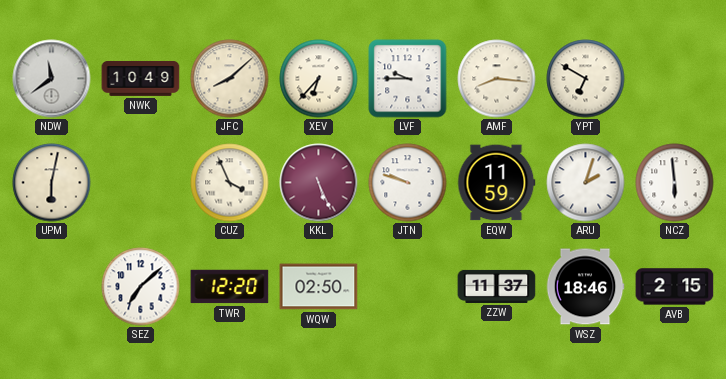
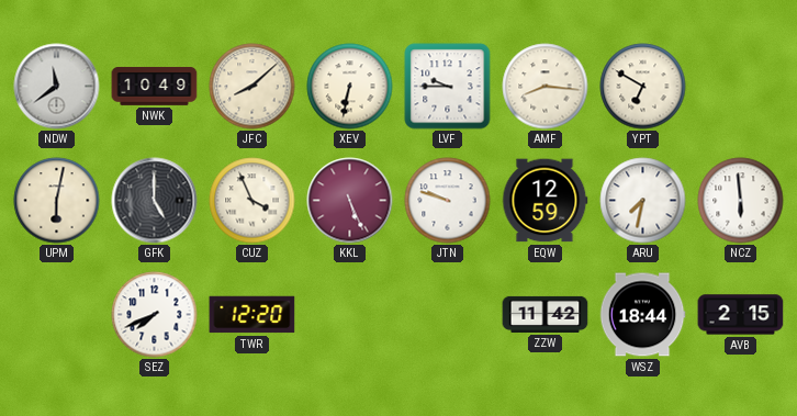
XEV: 6:37 -> 6:32 (350, 87)
GFK: none -> 5:00 (155, 201)
EQW: 11:59 -> 12:59 (546, 201)
ARU: 2:03 -> 7:32 (643, 201)
SEZ: 7:08 -> 7:41 (155, 315)
WQW: 02:50 -> none (319, 287)
ZZW: 11:37 -> 11:42 (546, 314)
WSZ: 18:46 -> 18:44 (642, 315)
